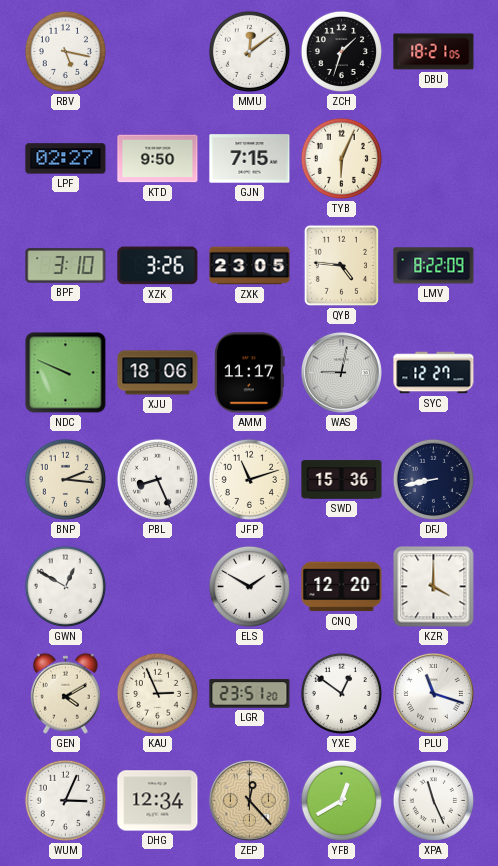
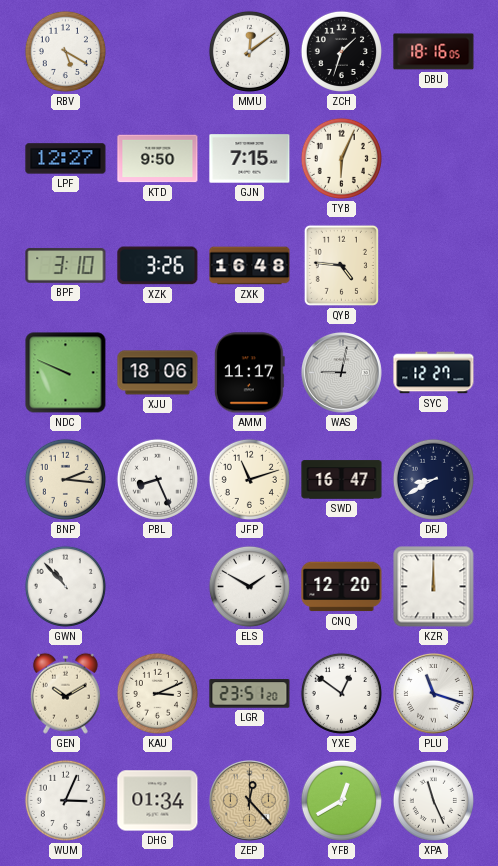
RBV: 5:17 -> 5:20 (65, 51)
DBU: 18:21 -> 18:16 (434, 52)
LPF: 02:27 -> 12:27 (66, 159)
ZXK: 23:05 -> 16:48 (250, 266)
LMV: 8:22 -> none (434, 266)
SWD: 15:36 -> 16:47 (342, 480)
DFJ: 8:43 -> 8:40 (433, 479)
GWN: 12:50 -> 10:53 (65, 586)
KZR: 4:00 -> 12:00 (434, 587)
GEN: 4:10 -> 10:10 (65, 693)
KAU: 2:56 -> 3:11 (157, 693)
DHG: 12:34 -> 01:34 (158, 801)
